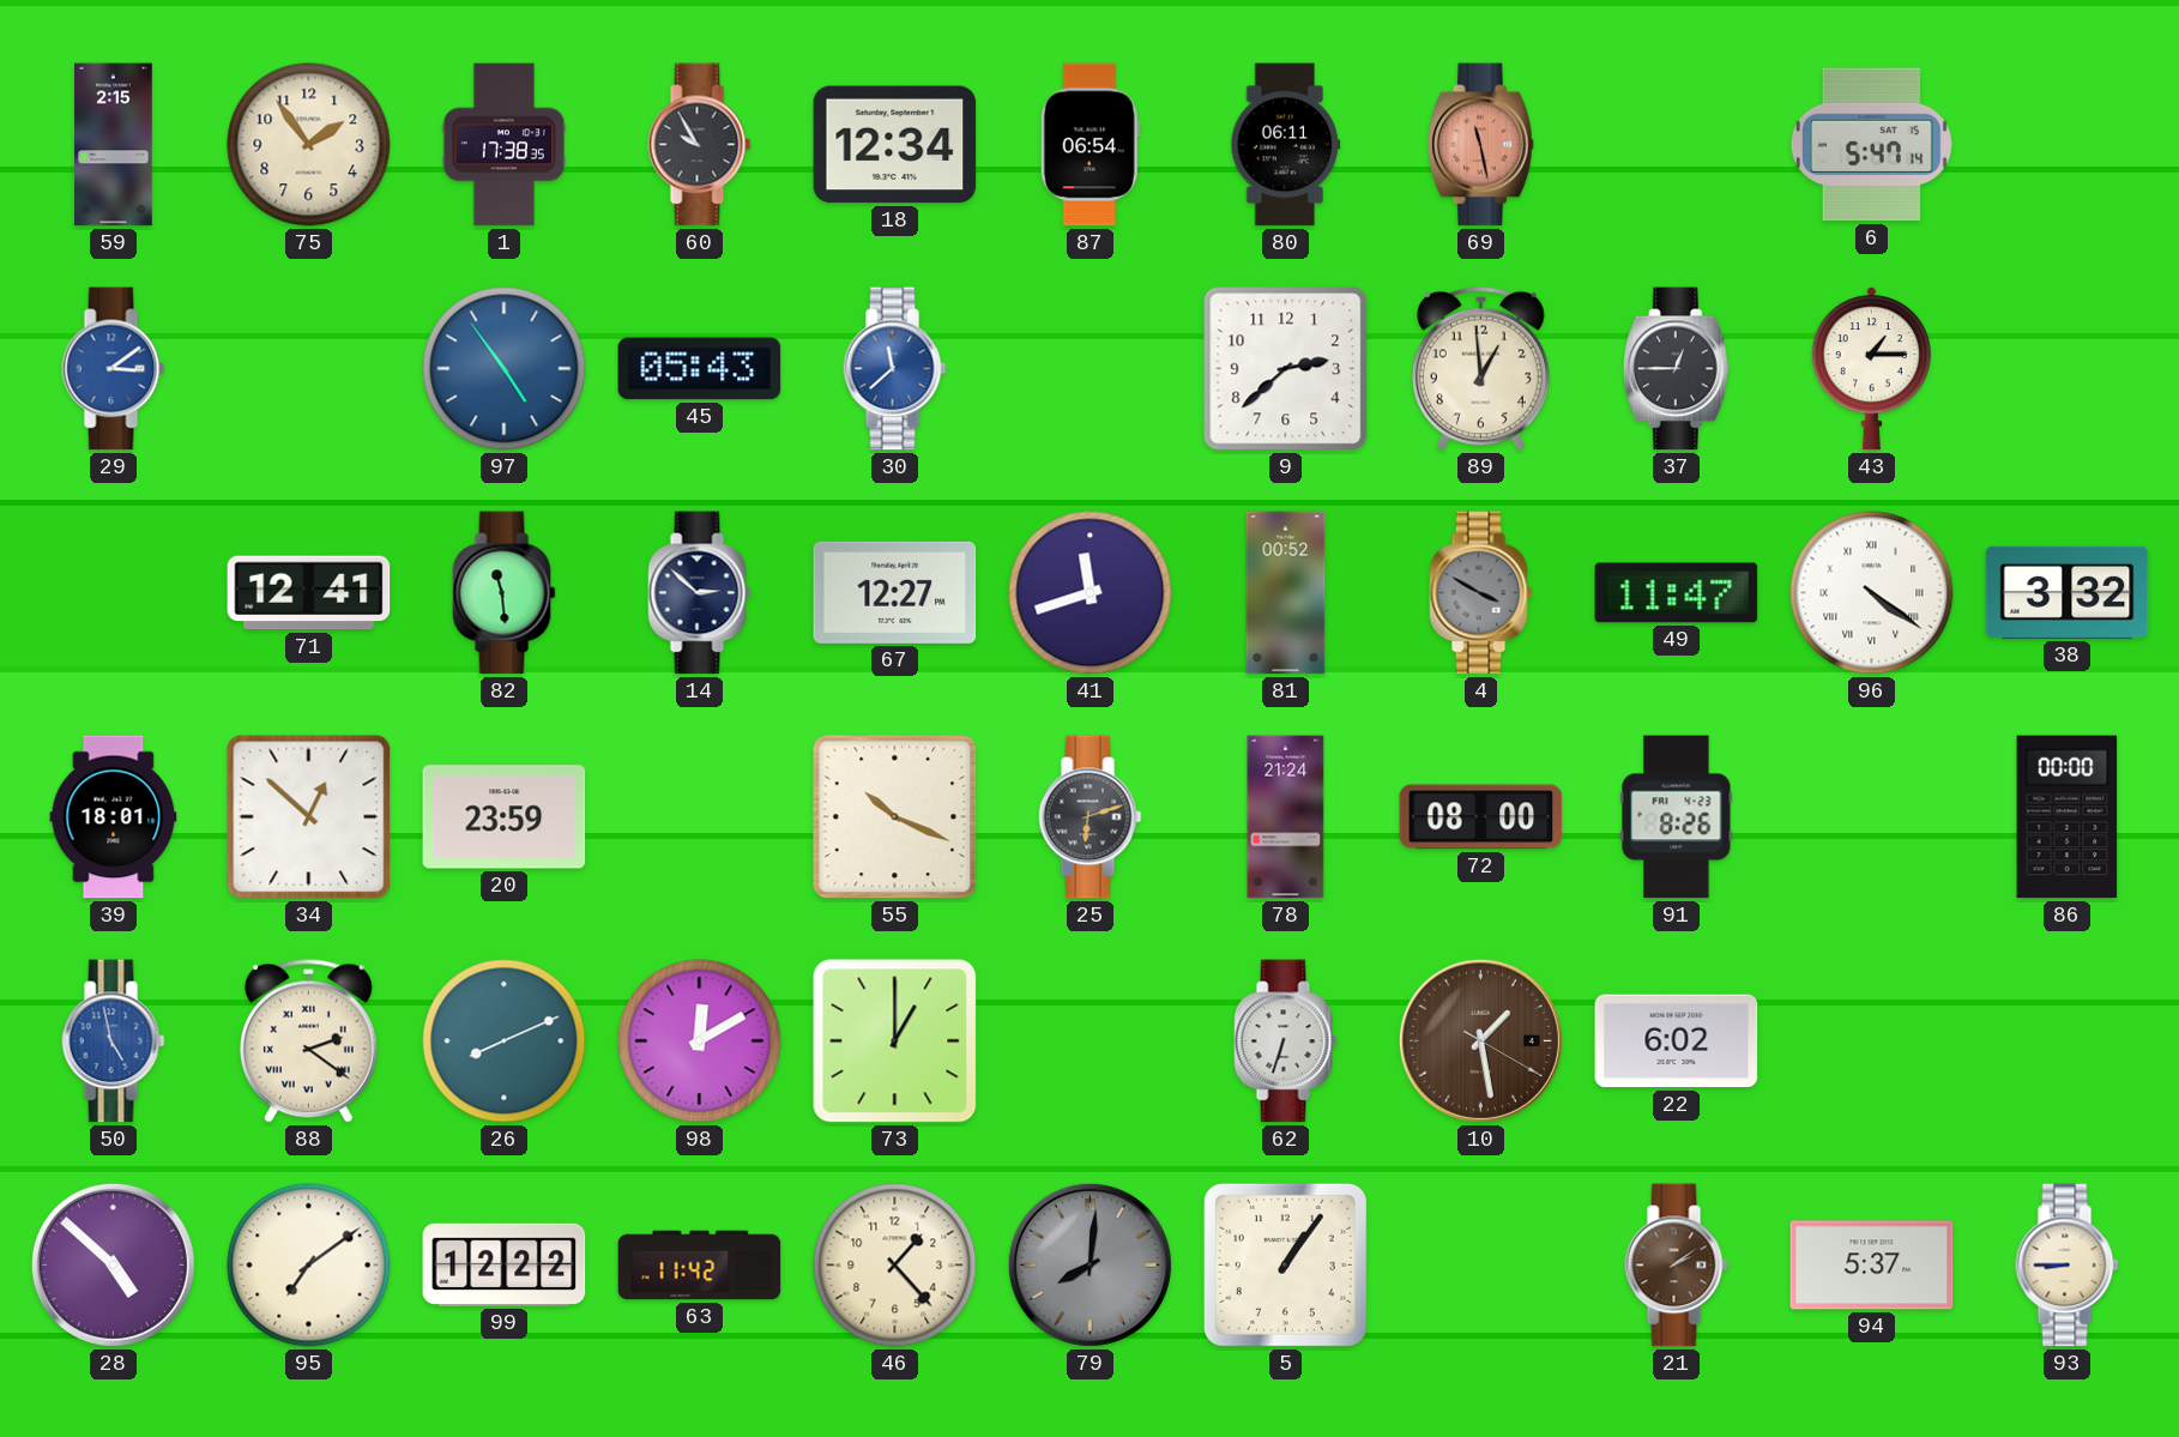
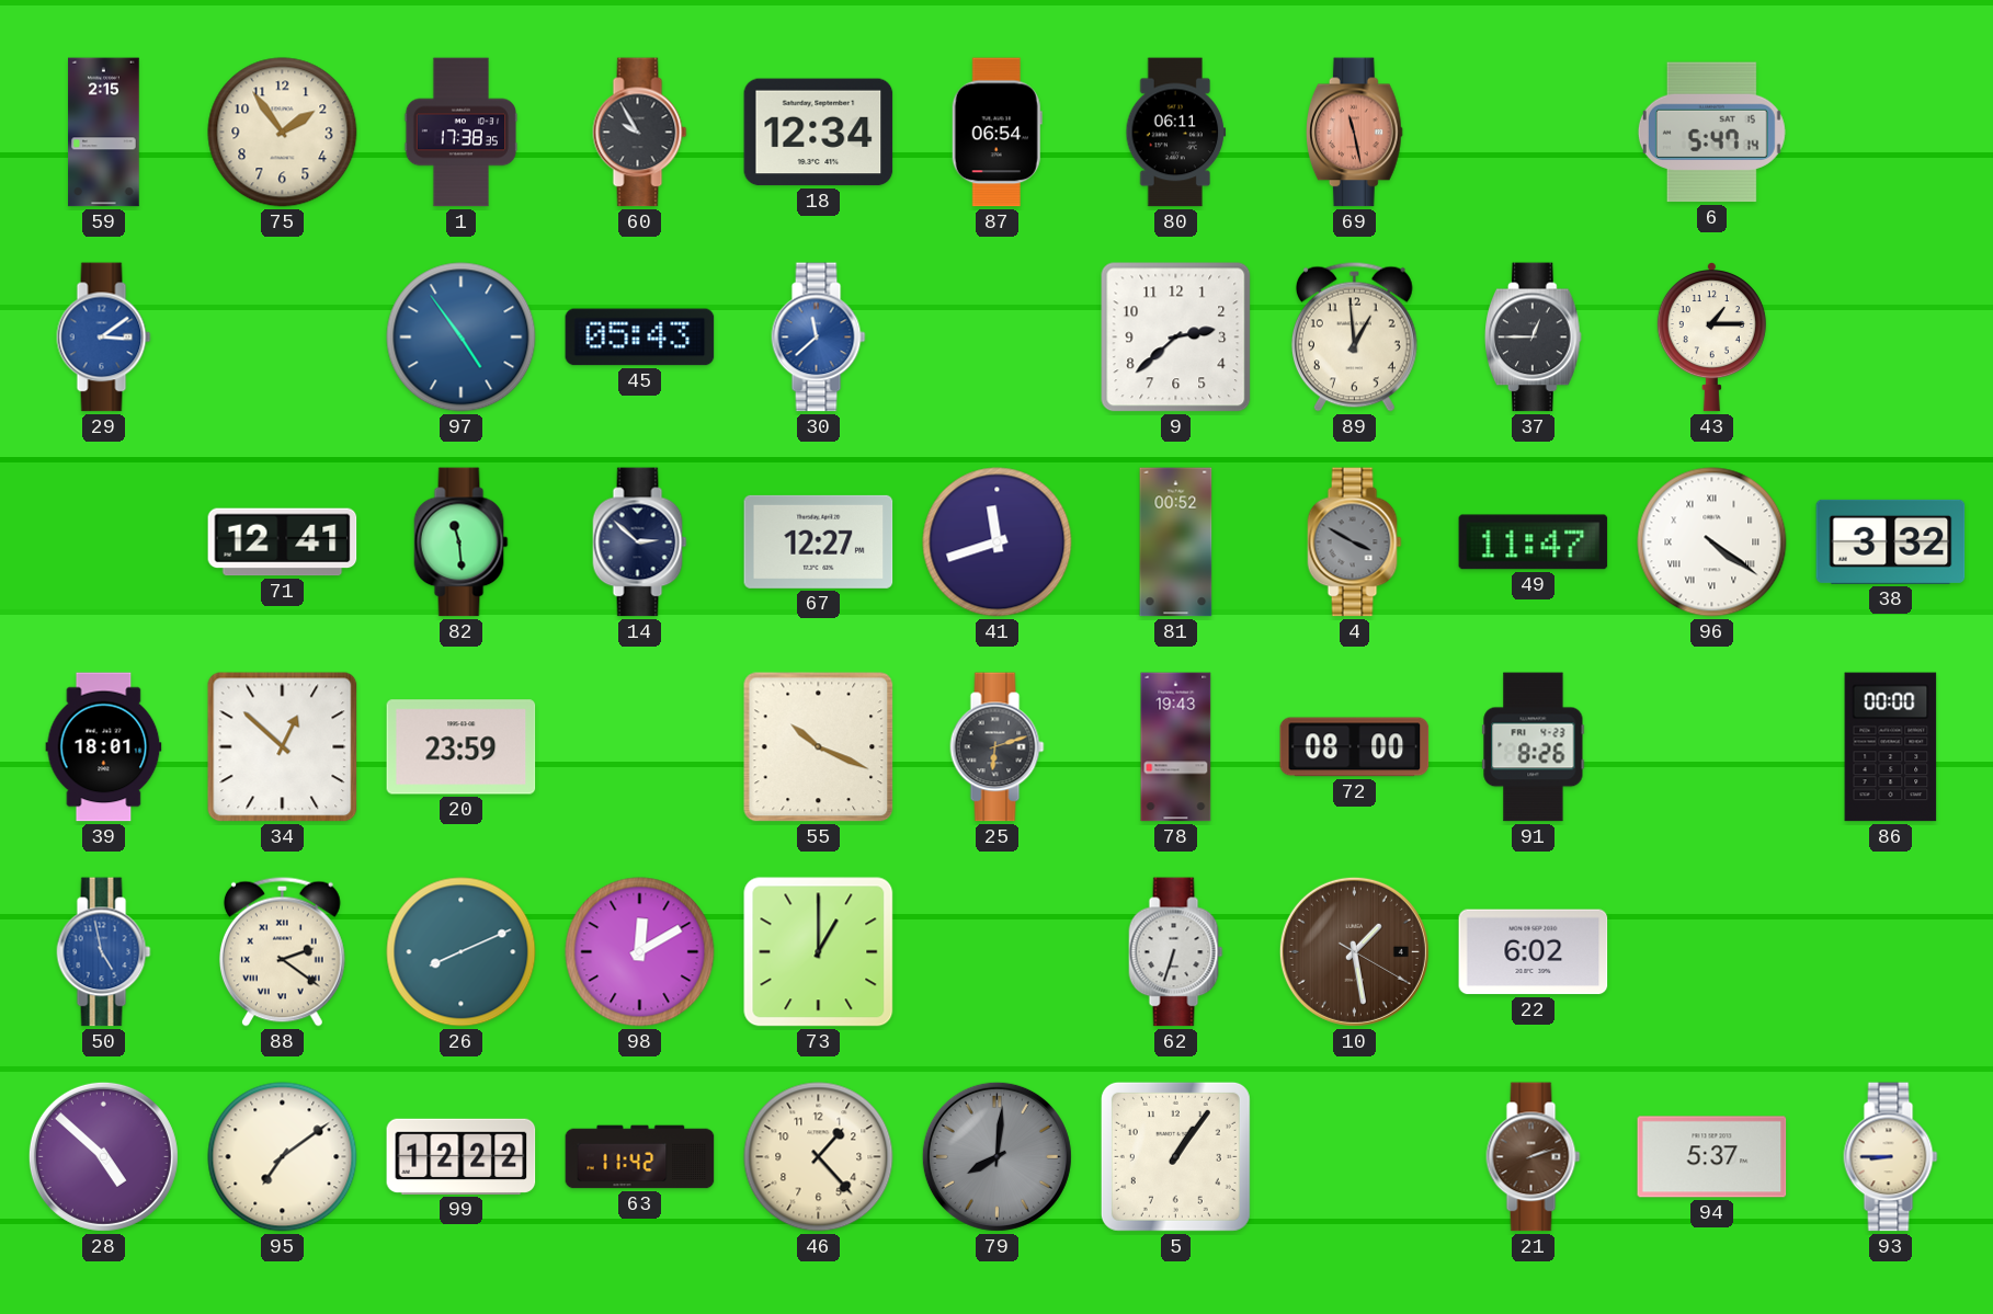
78: 21:24 -> 19:43 (1176, 747)
21: 2:09 -> 2:12 (1534, 1157)
